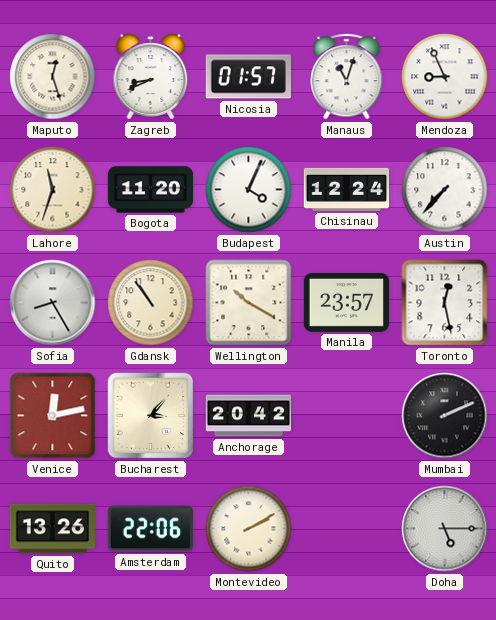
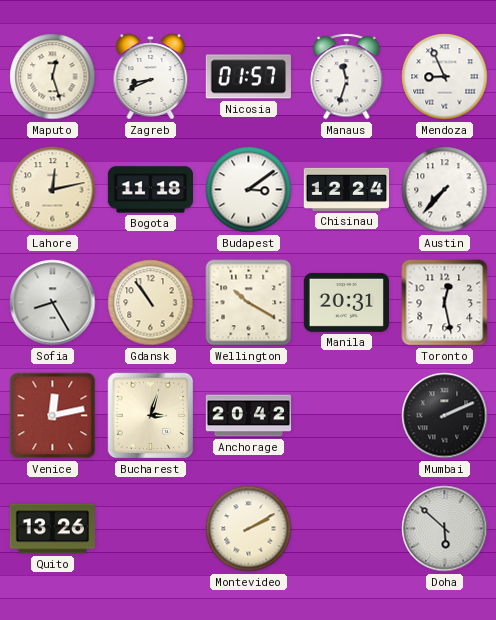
Manaus: 11:03 -> 11:33 (347, 77)
Lahore: 11:33 -> 12:13 (53, 190)
Bogota: 11:20 -> 11:18 (151, 190)
Budapest: 4:04 -> 3:09 (249, 190)
Manila: 23:57 -> 20:31 (346, 302)
Bucharest: 3:07 -> 3:03 (151, 416)
Amsterdam: 22:06 -> none (150, 529)
Doha: 5:15 -> 5:52 (445, 529)
